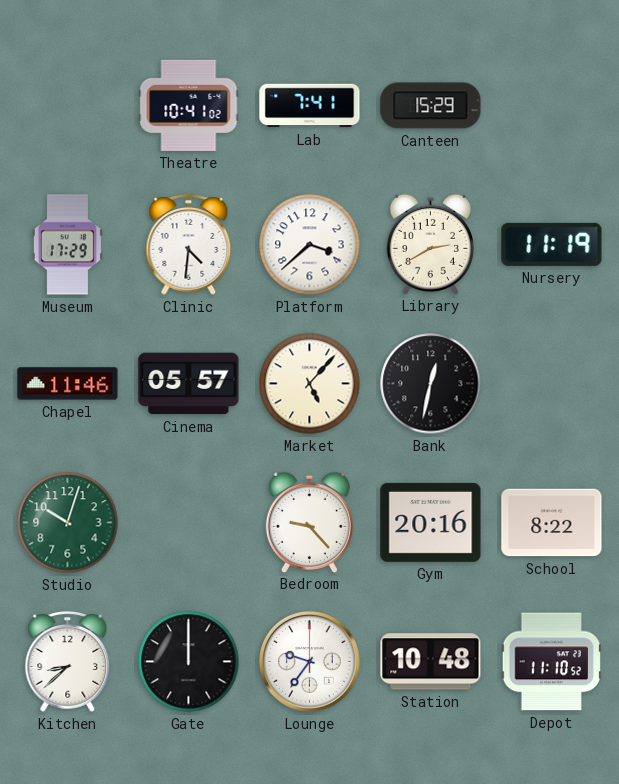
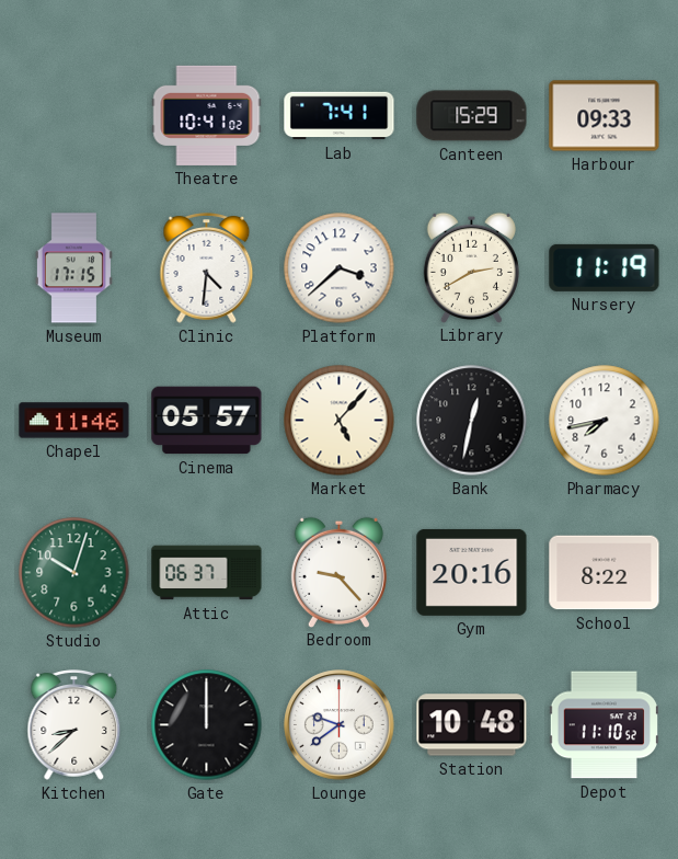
Harbour: none -> 09:33 (605, 116)
Museum: 17:29 -> 17:15 (73, 268)
Pharmacy: none -> 7:43 (605, 421)
Attic: none -> 06:37 (207, 573)
Lounge: 9:36 -> 9:39 (340, 725)
